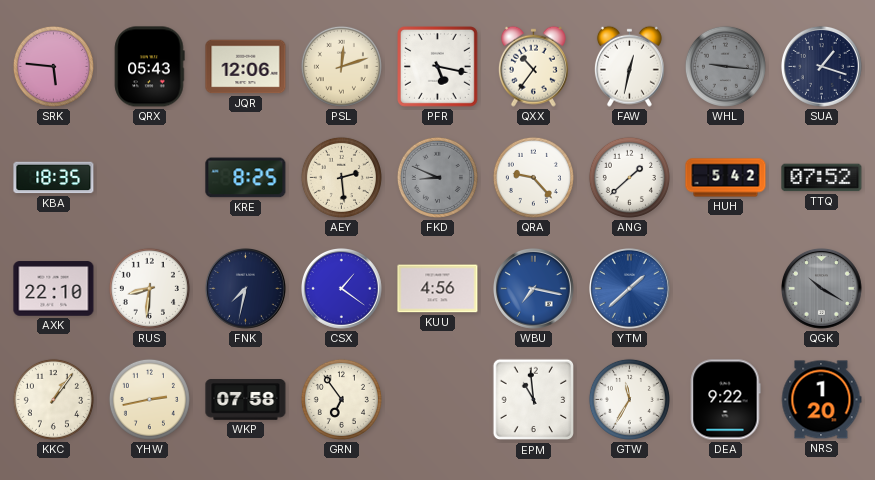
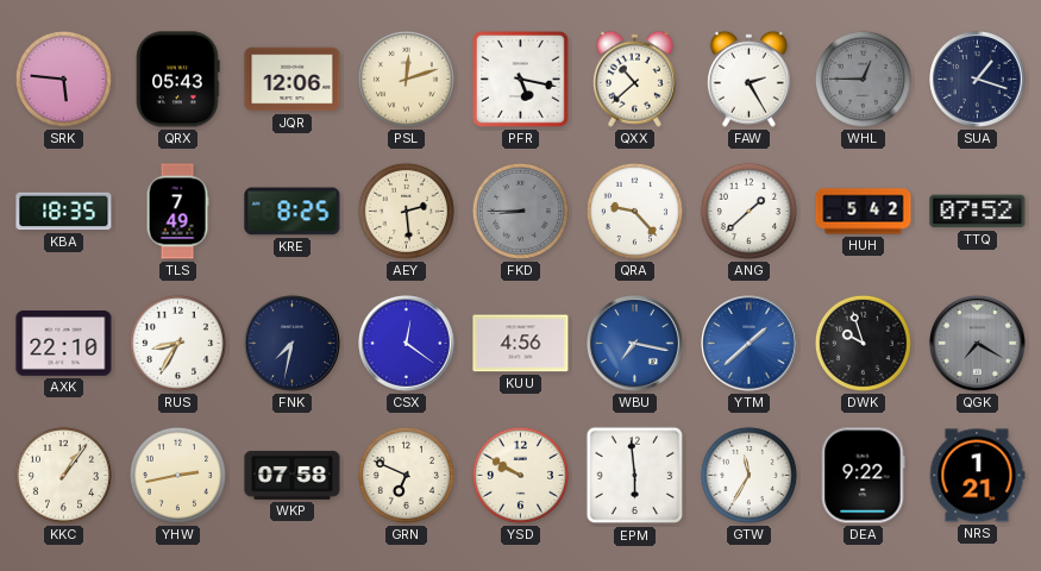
QXX: 10:36 -> 10:38 (634, 79)
FAW: 12:32 -> 2:25 (748, 79)
WHL: 9:16 -> 12:45 (863, 79)
TLS: none -> 7:49 (177, 212)
FKD: 8:49 -> 8:45 (520, 211)
RUS: 8:31 -> 8:35 (177, 343)
CSX: 1:21 -> 12:21 (407, 344)
DWK: none -> 9:57 (863, 343)
QGK: 10:20 -> 7:20 (978, 344)
GRN: 6:54 -> 6:49 (406, 475)
YSD: none -> 9:50 (520, 475)
EPM: 10:59 -> 5:59 (635, 476)
NRS: 1:20 -> 1:21 (977, 476)
